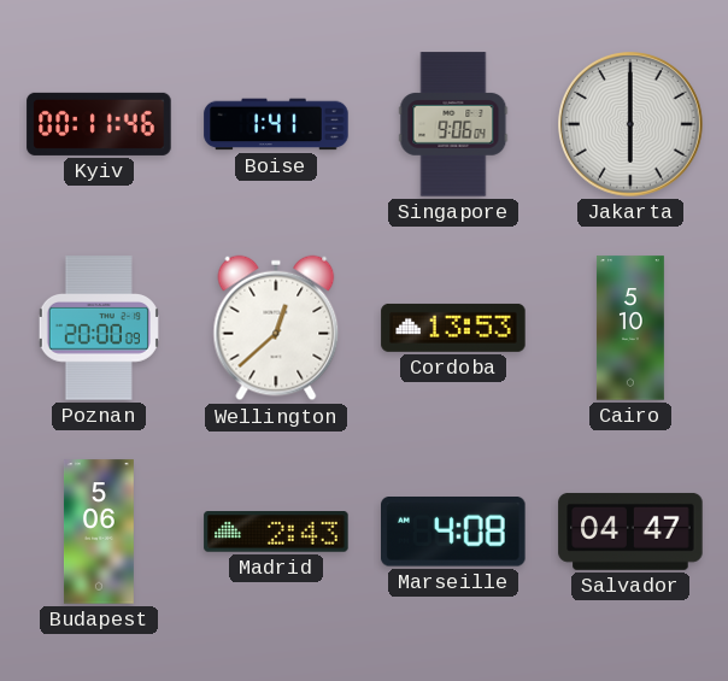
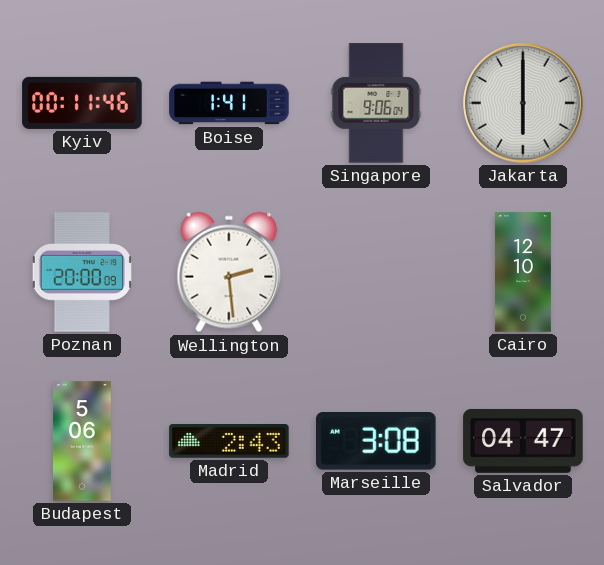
Wellington: 12:38 -> 2:29 (229, 272)
Cordoba: 13:53 -> none (453, 328)
Cairo: 5:10 -> 12:10 (523, 272)
Marseille: 4:08 -> 3:08 (377, 441)
